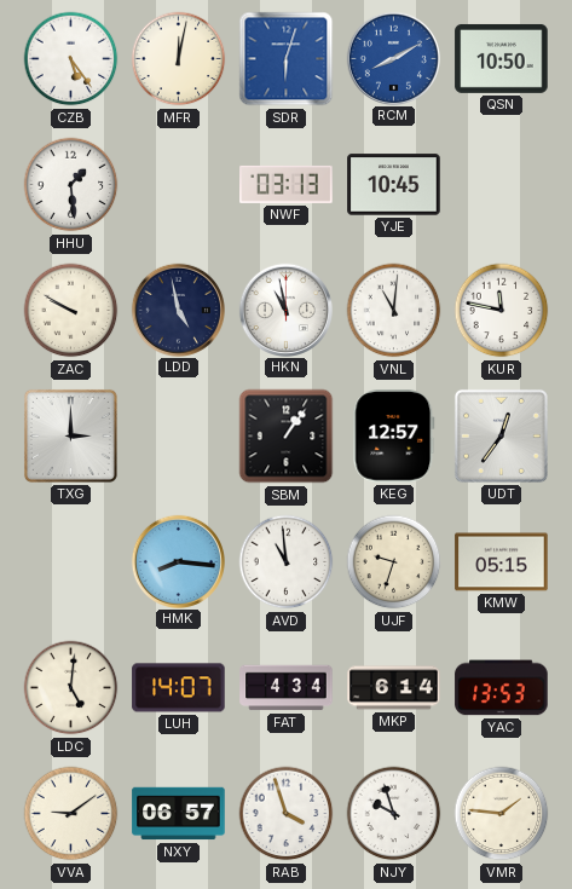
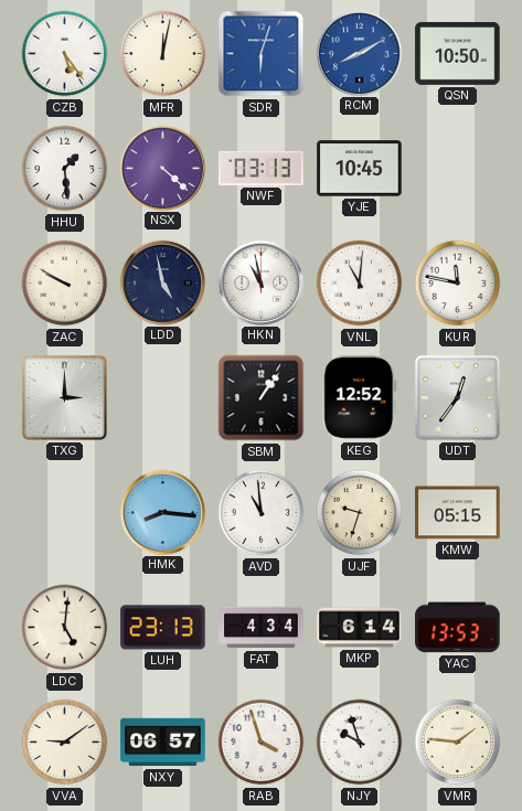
NSX: none -> 4:22 (162, 168)
KEG: 12:57 -> 12:52 (360, 398)
LUH: 14:07 -> 23:13 (163, 628)
